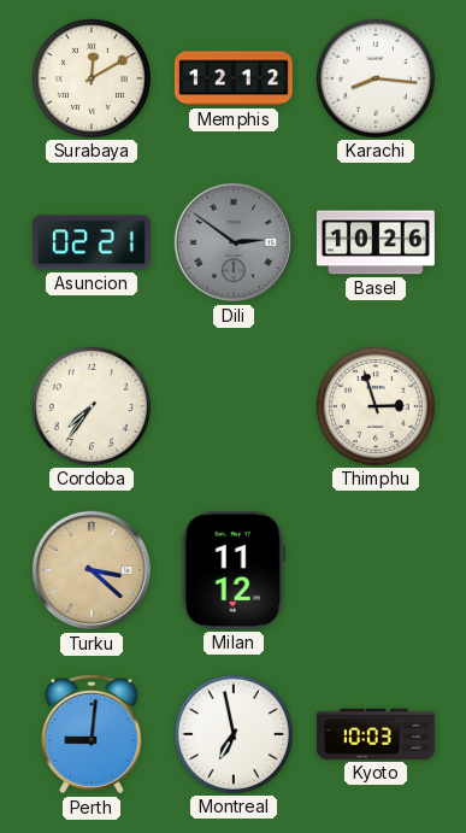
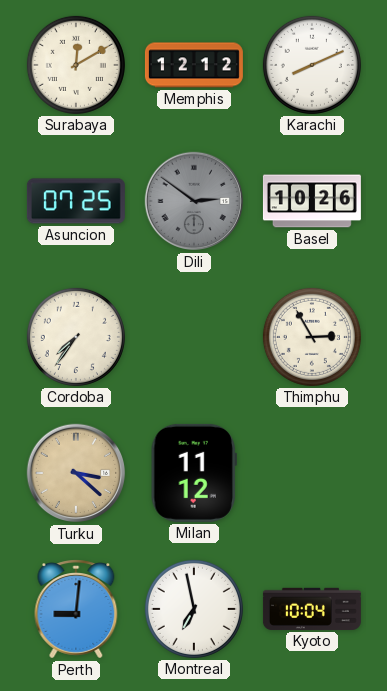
Karachi: 8:16 -> 8:11 (312, 65)
Asuncion: 02:21 -> 07:25 (76, 201)
Thimphu: 2:57 -> 2:55 (312, 337)
Kyoto: 10:03 -> 10:04 (312, 609)
